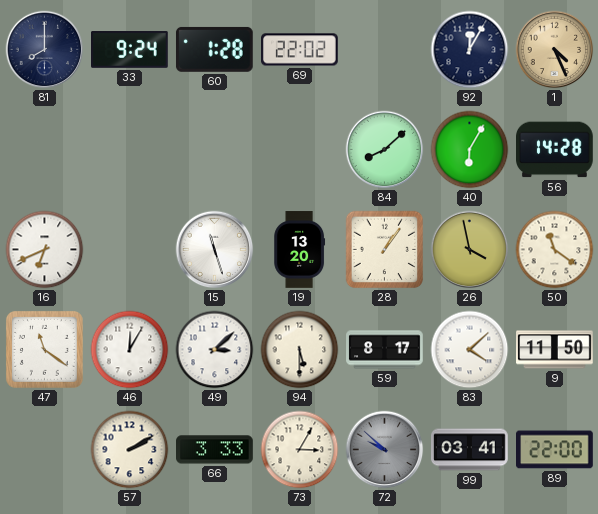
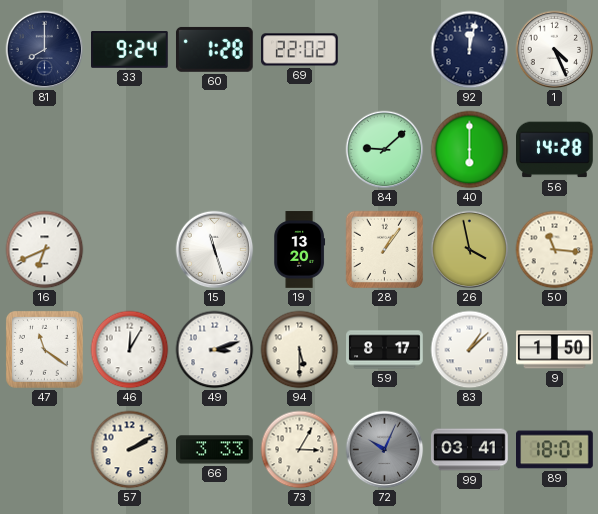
92: 12:05 -> 12:02 (470, 50)
1 dial: champagne -> white (555, 50)
84: 8:08 -> 9:08 (385, 150)
40: 6:05 -> 6:00 (470, 150)
50: 11:21 -> 11:16 (555, 250)
49: 3:08 -> 3:12 (215, 350)
83: 4:08 -> 1:08 (470, 350)
9: 11:50 -> 1:50 (555, 350)
72: 9:52 -> 10:04 (385, 450)
89: 22:00 -> 18:01 (555, 450)
